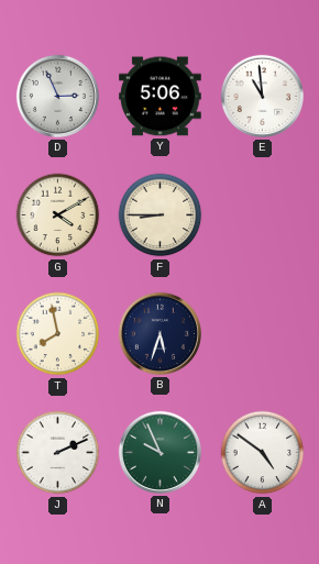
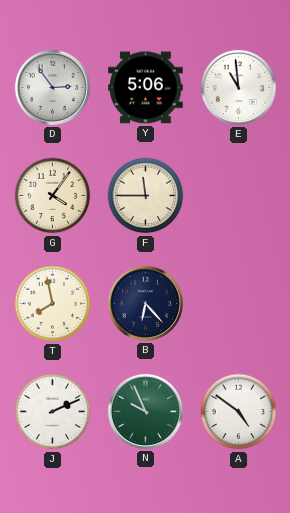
D: 2:56 -> 2:54 (52, 87)
G: 4:10 -> 4:06 (53, 196)
F: 8:45 -> 11:45 (146, 196)
B: 5:33 -> 6:23 (145, 303)
